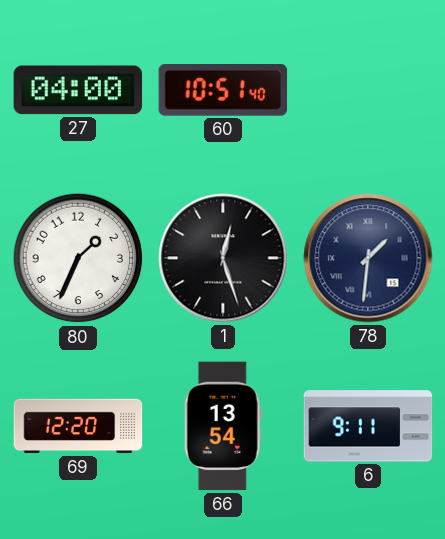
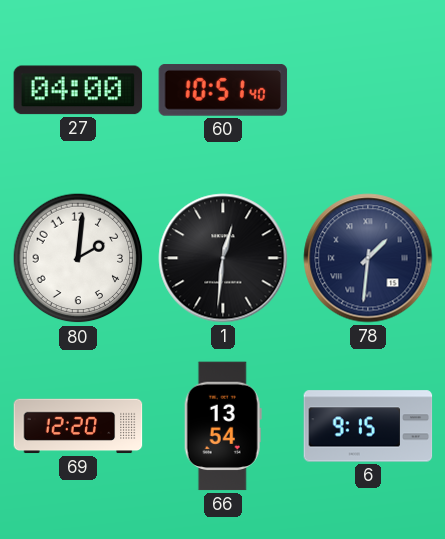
80: 1:34 -> 2:01 (78, 258)
1: 12:27 -> 12:31 (223, 258)
6: 9:11 -> 9:15 (368, 426)
